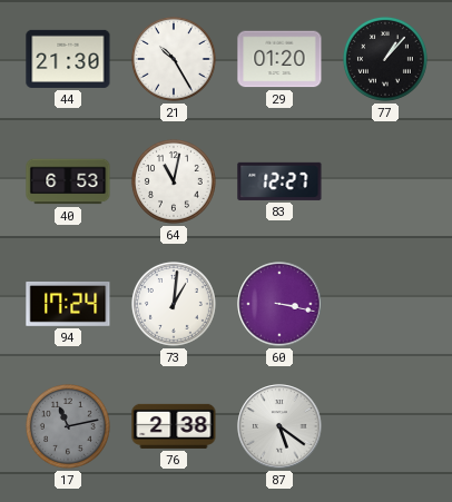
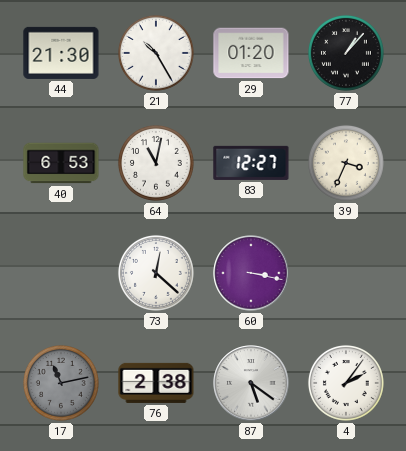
39: none -> 3:34 (346, 163)
94: 17:24 -> none (68, 304)
73: 1:01 -> 12:22 (156, 273)
4: none -> 2:06 (346, 383)
